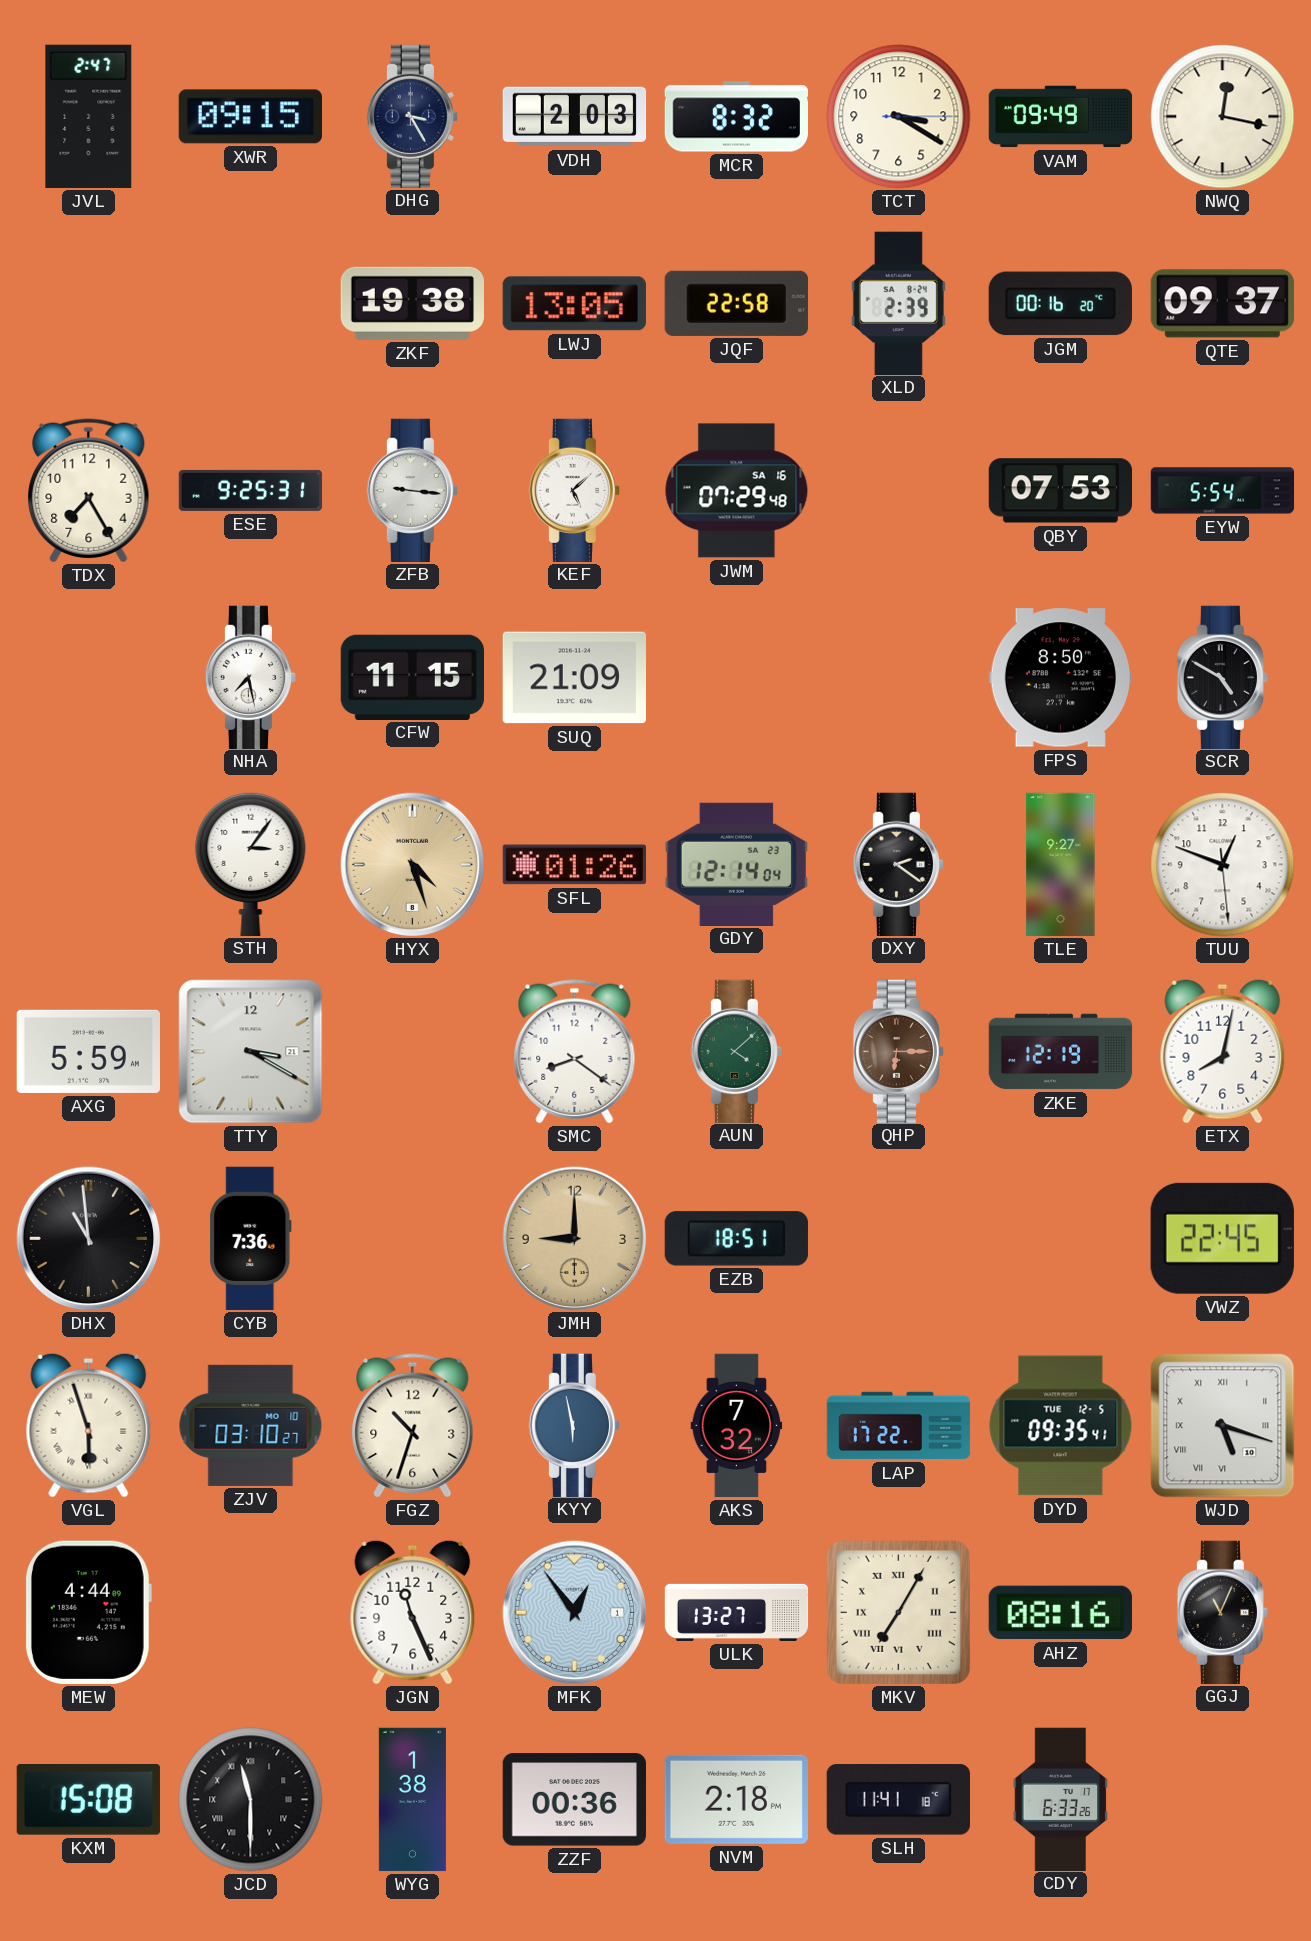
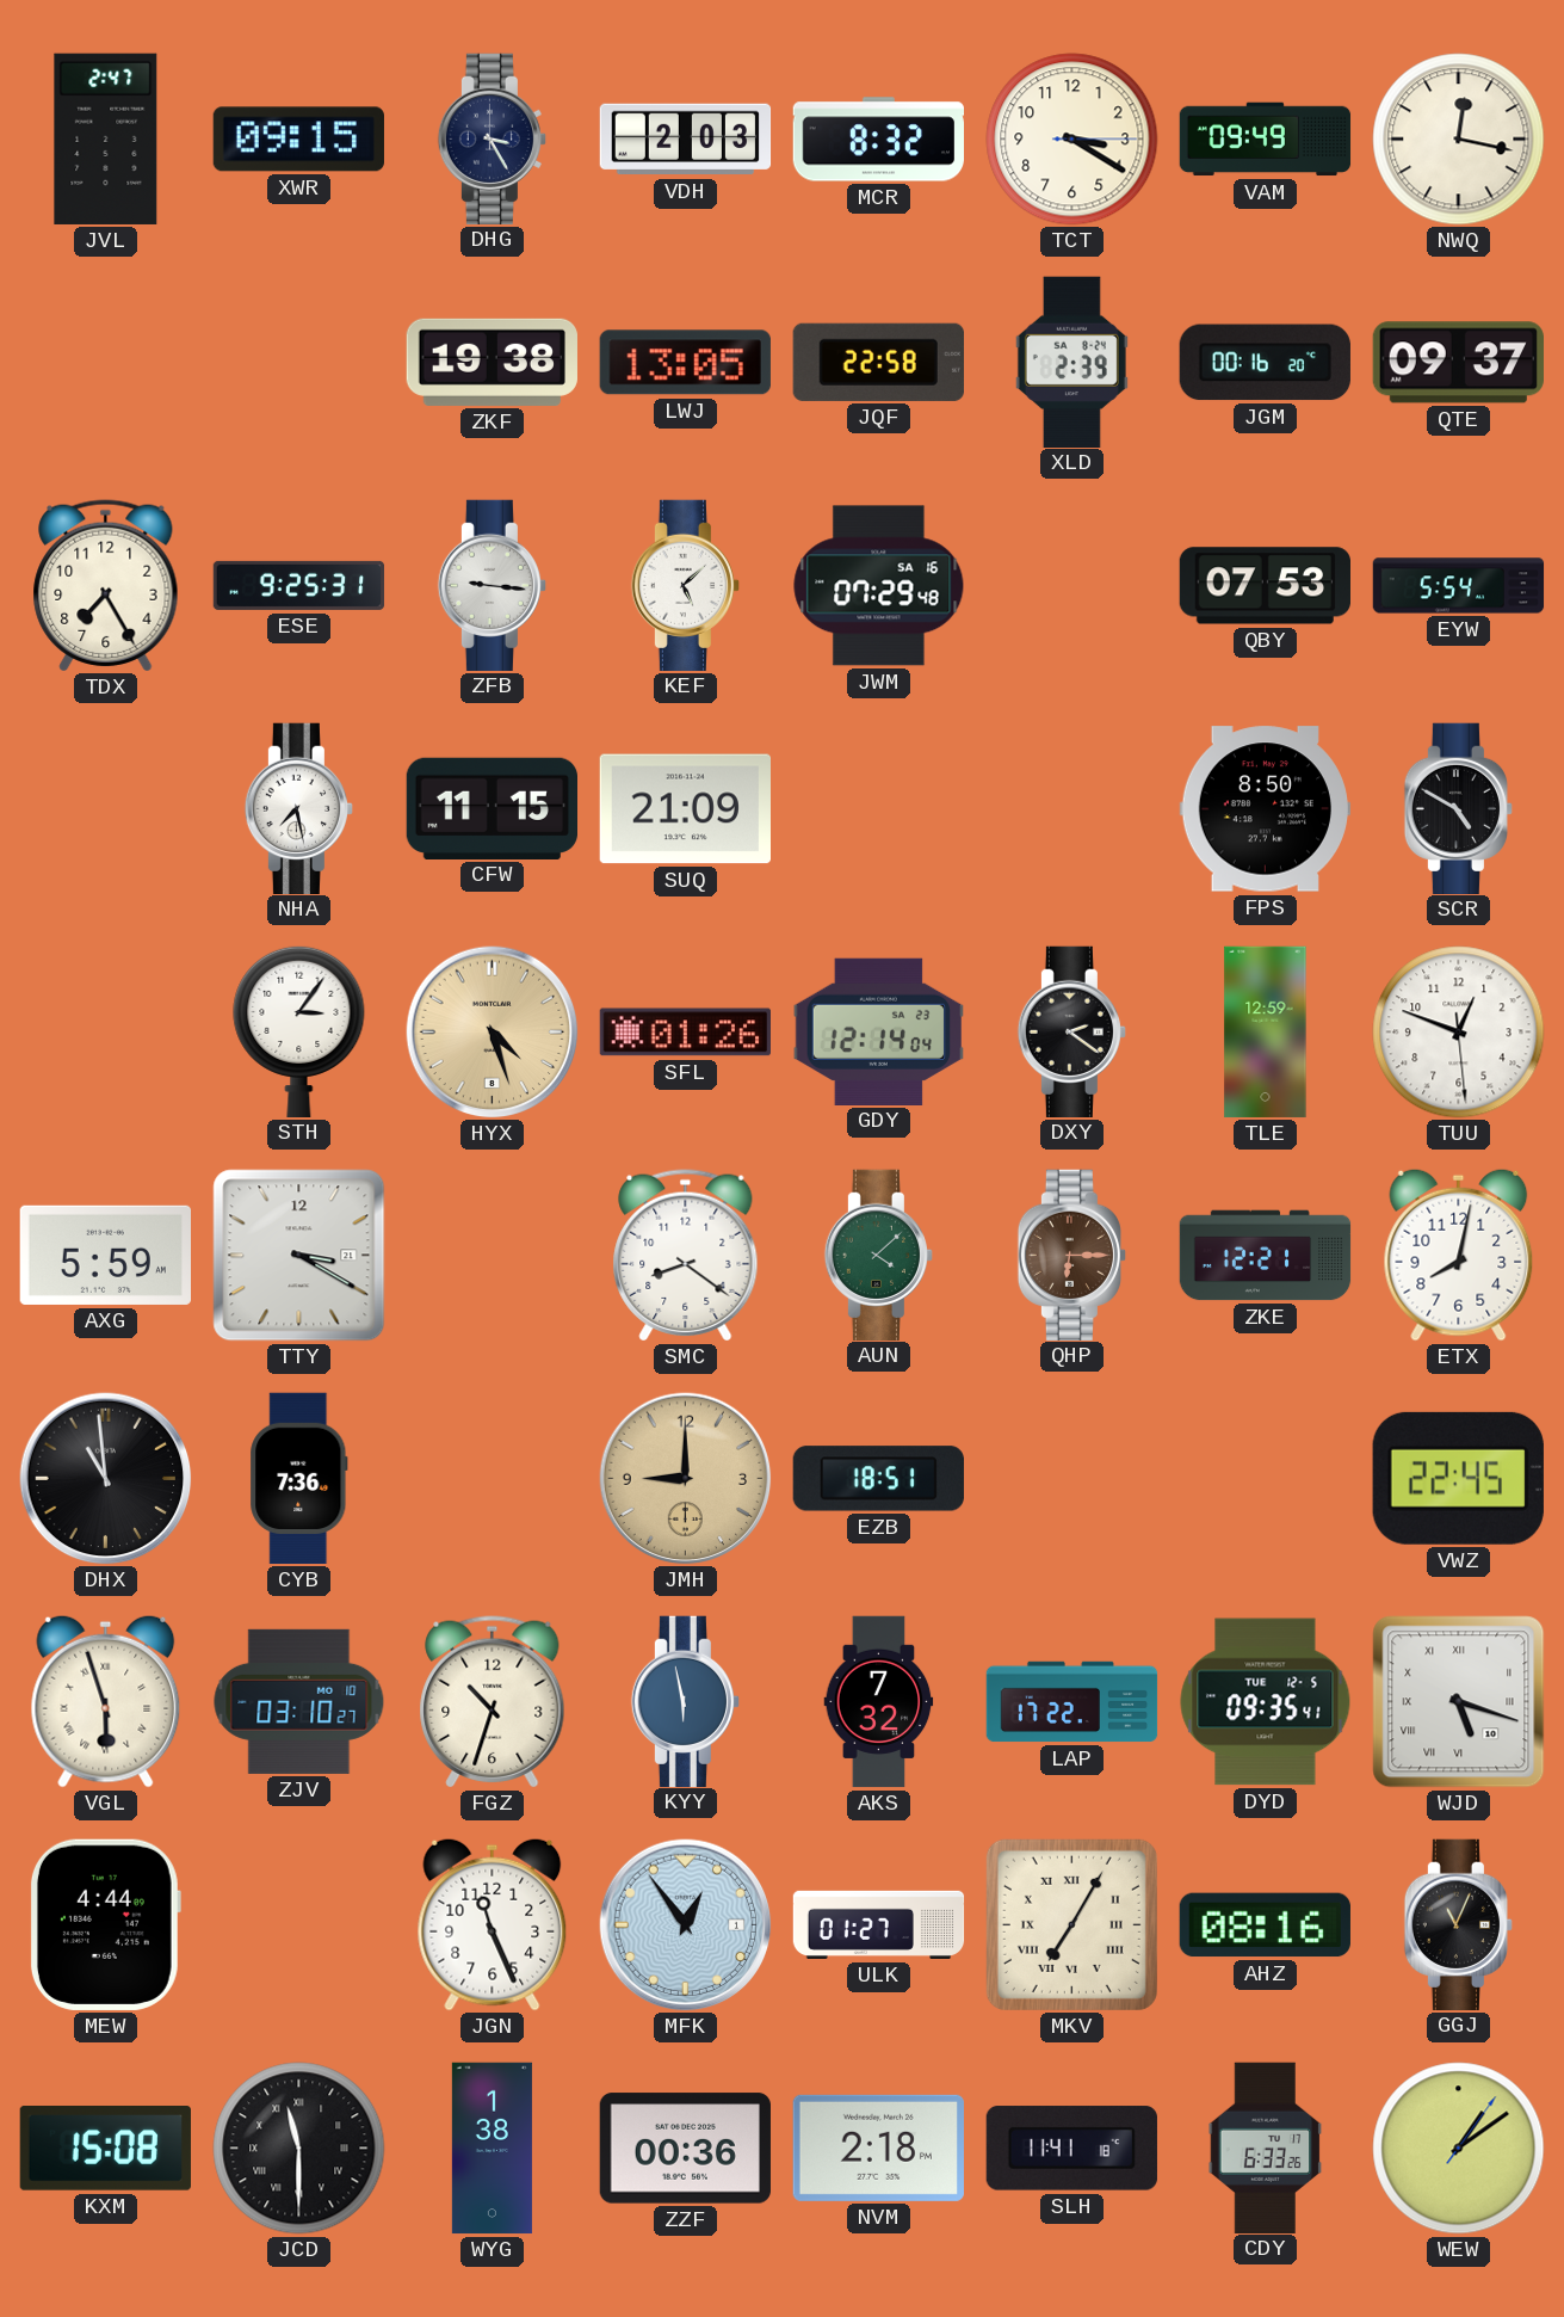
TLE: 9:27 -> 12:59 (1266, 1033)
ZKE: 12:19 -> 12:21 (1266, 1256)
ULK: 13:27 -> 01:27 (879, 1924)
WEW: none -> 1:09 (1459, 2149)
